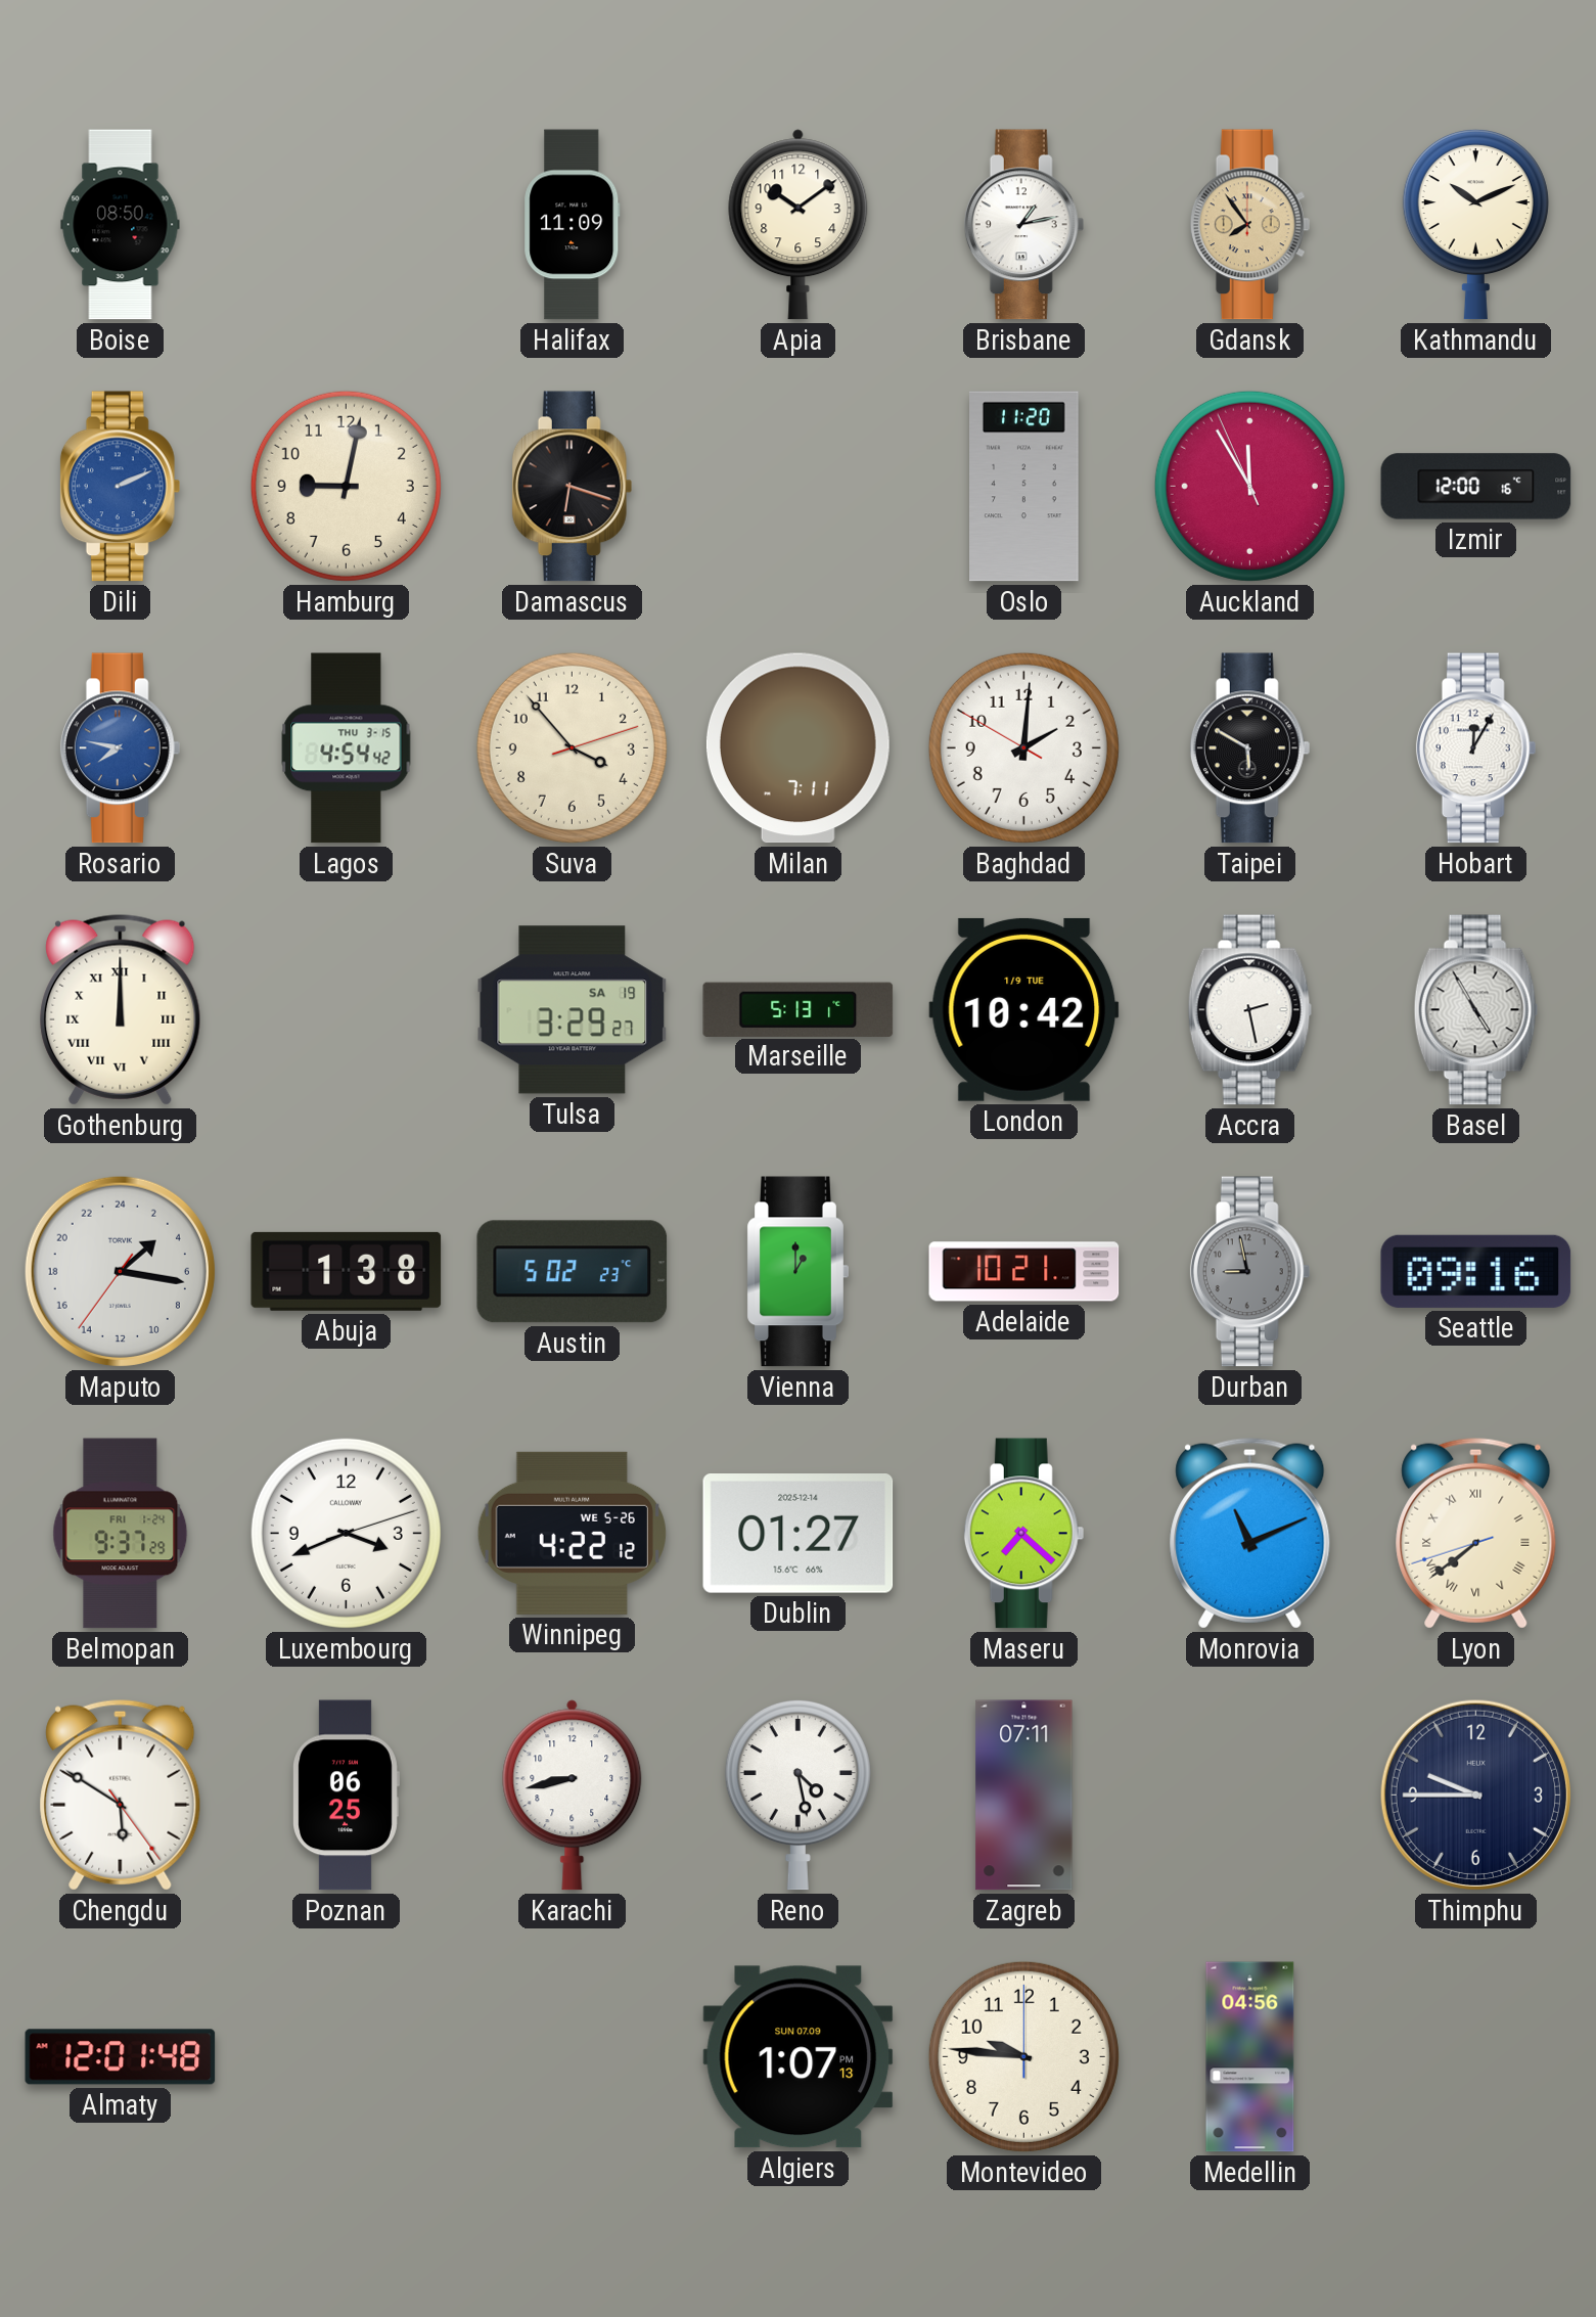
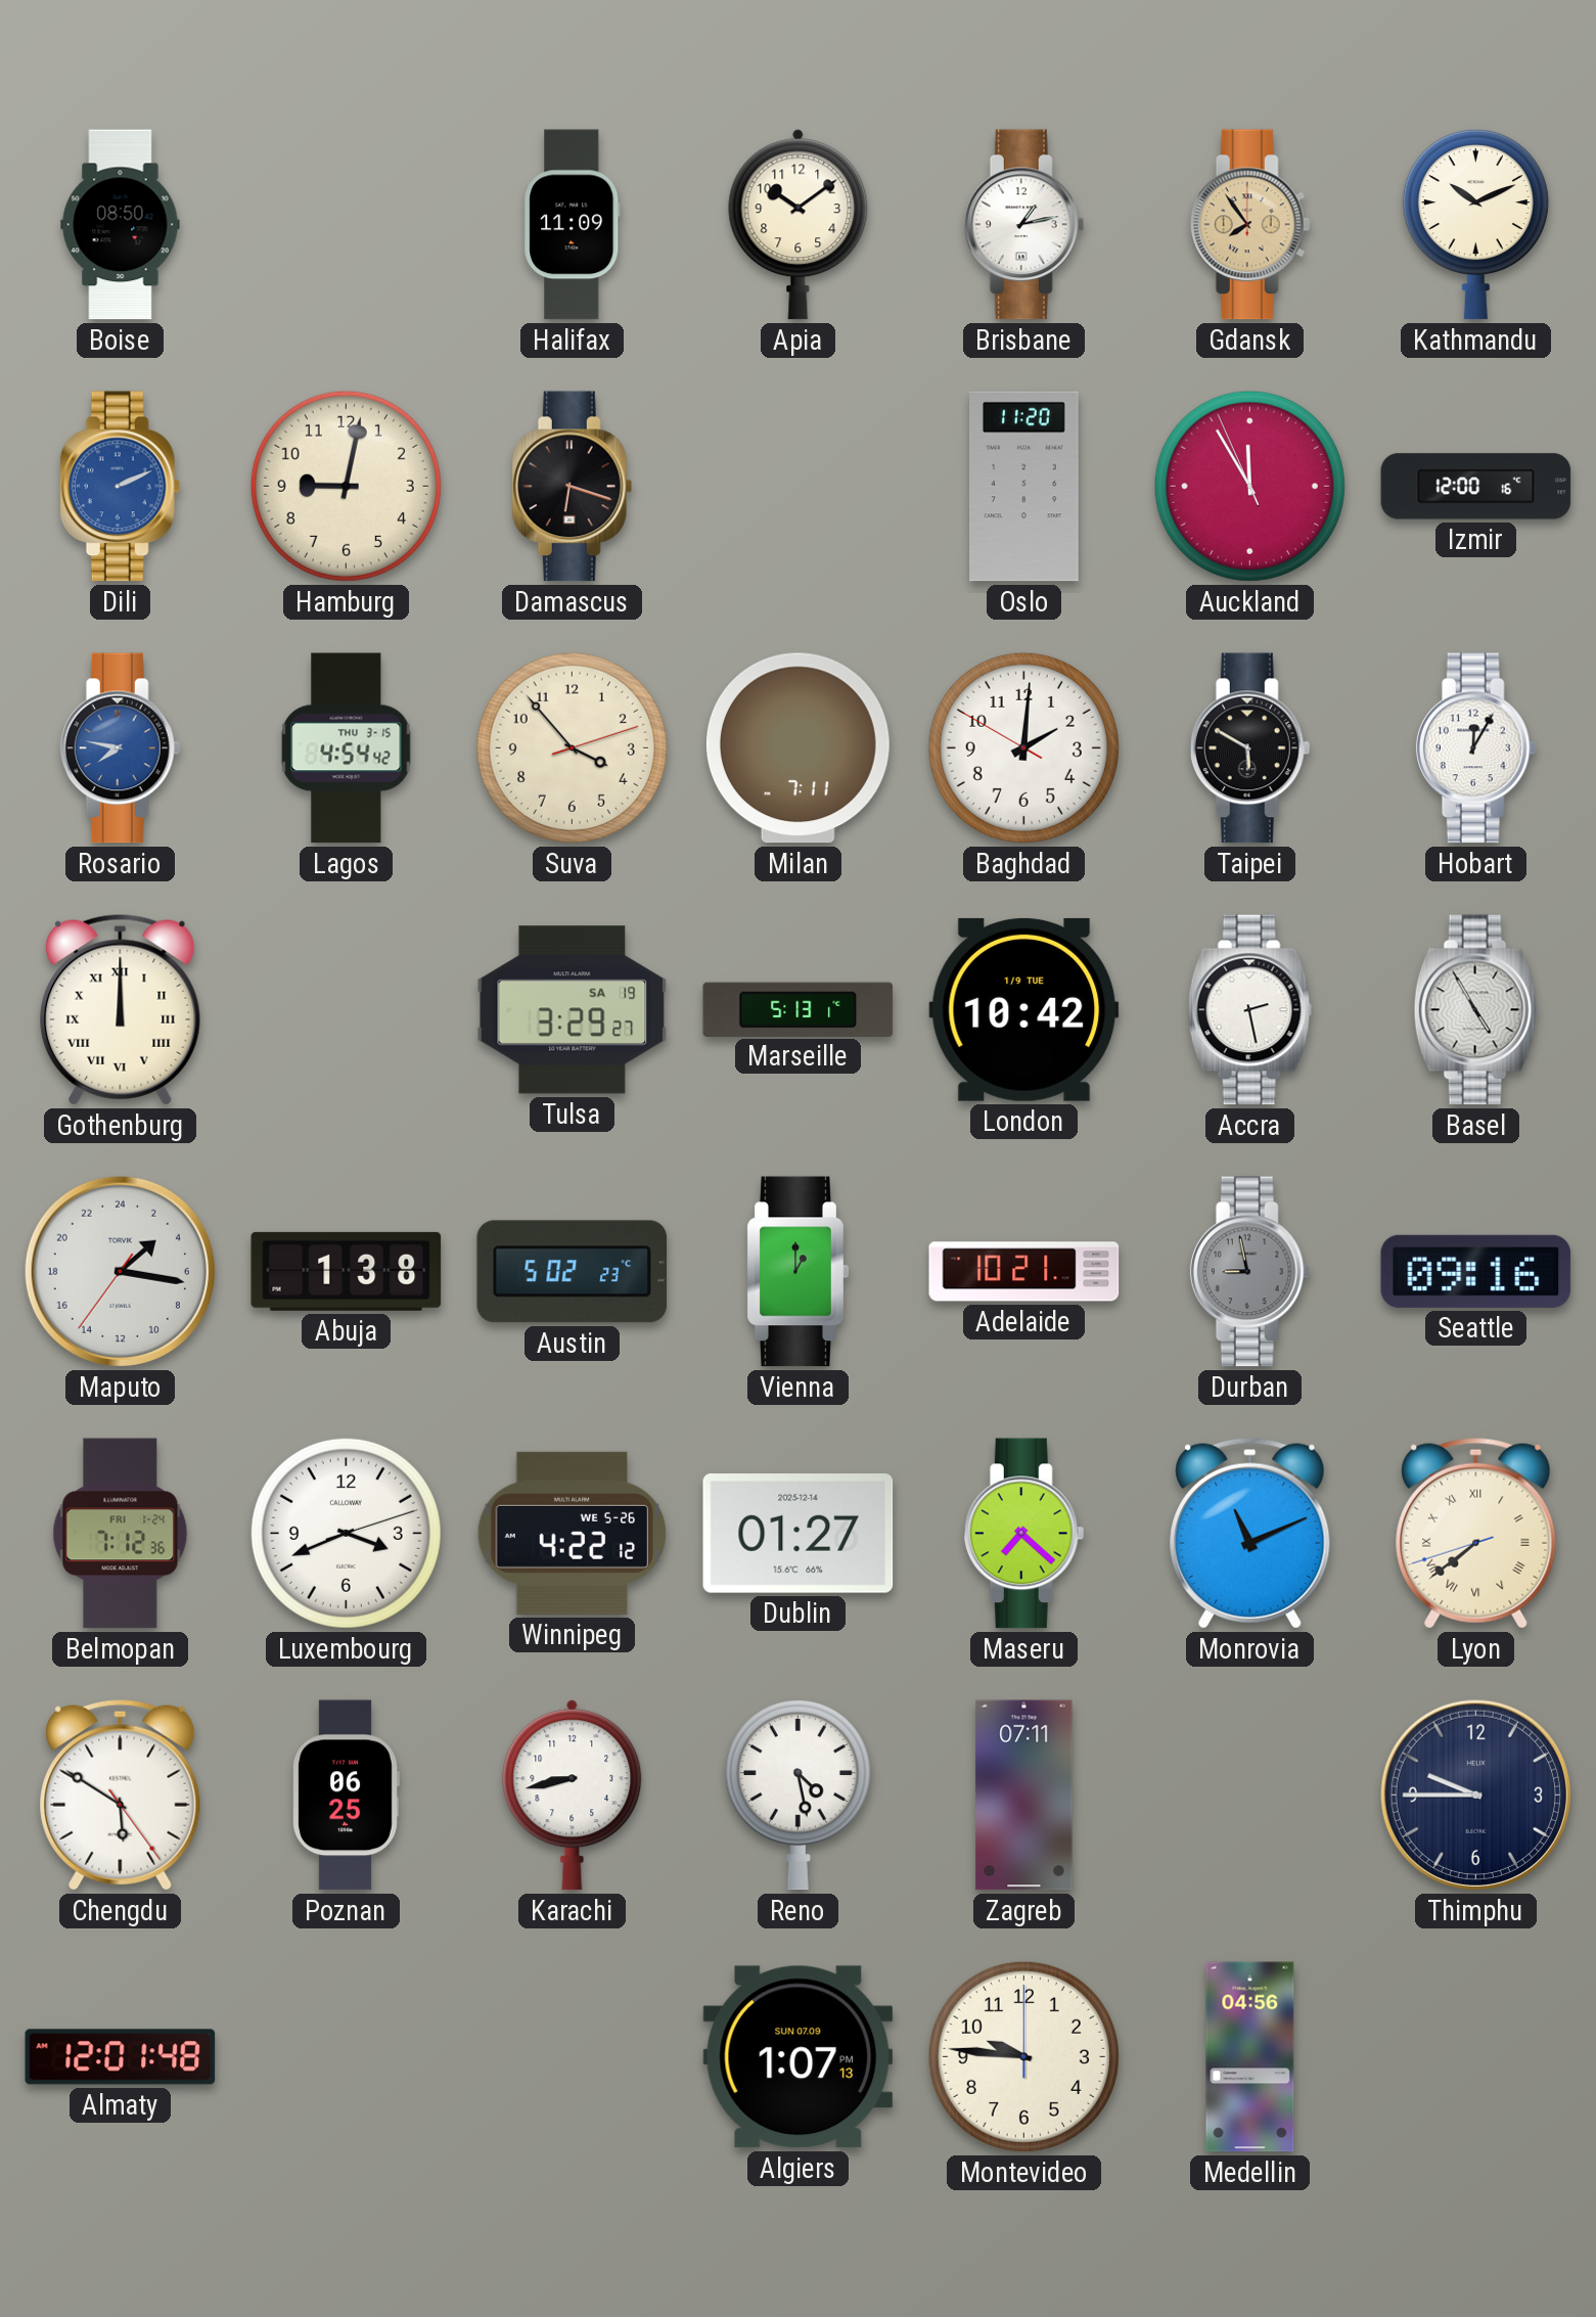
Belmopan: 9:37 -> 7:12 (121, 1534)
